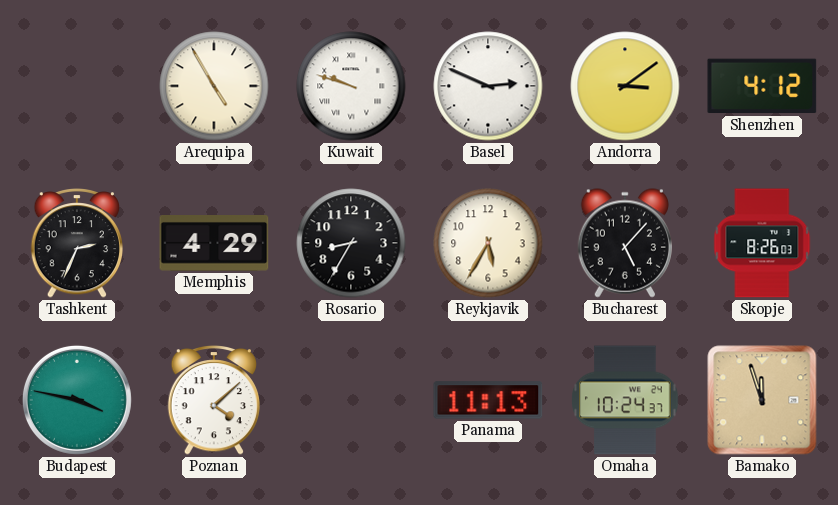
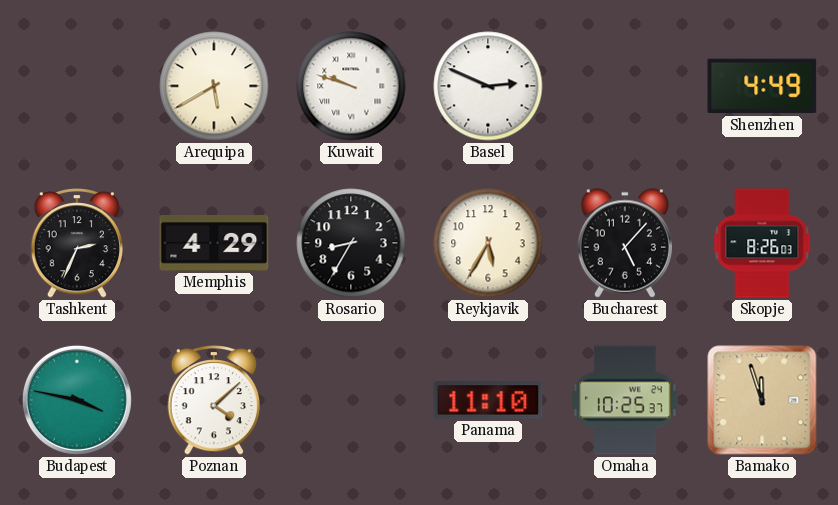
Arequipa: 4:55 -> 5:40 (214, 86)
Andorra: 3:09 -> none (625, 86)
Shenzhen: 4:12 -> 4:49 (762, 86)
Panama: 11:13 -> 11:10 (488, 400)
Omaha: 10:24 -> 10:25 (625, 400)
